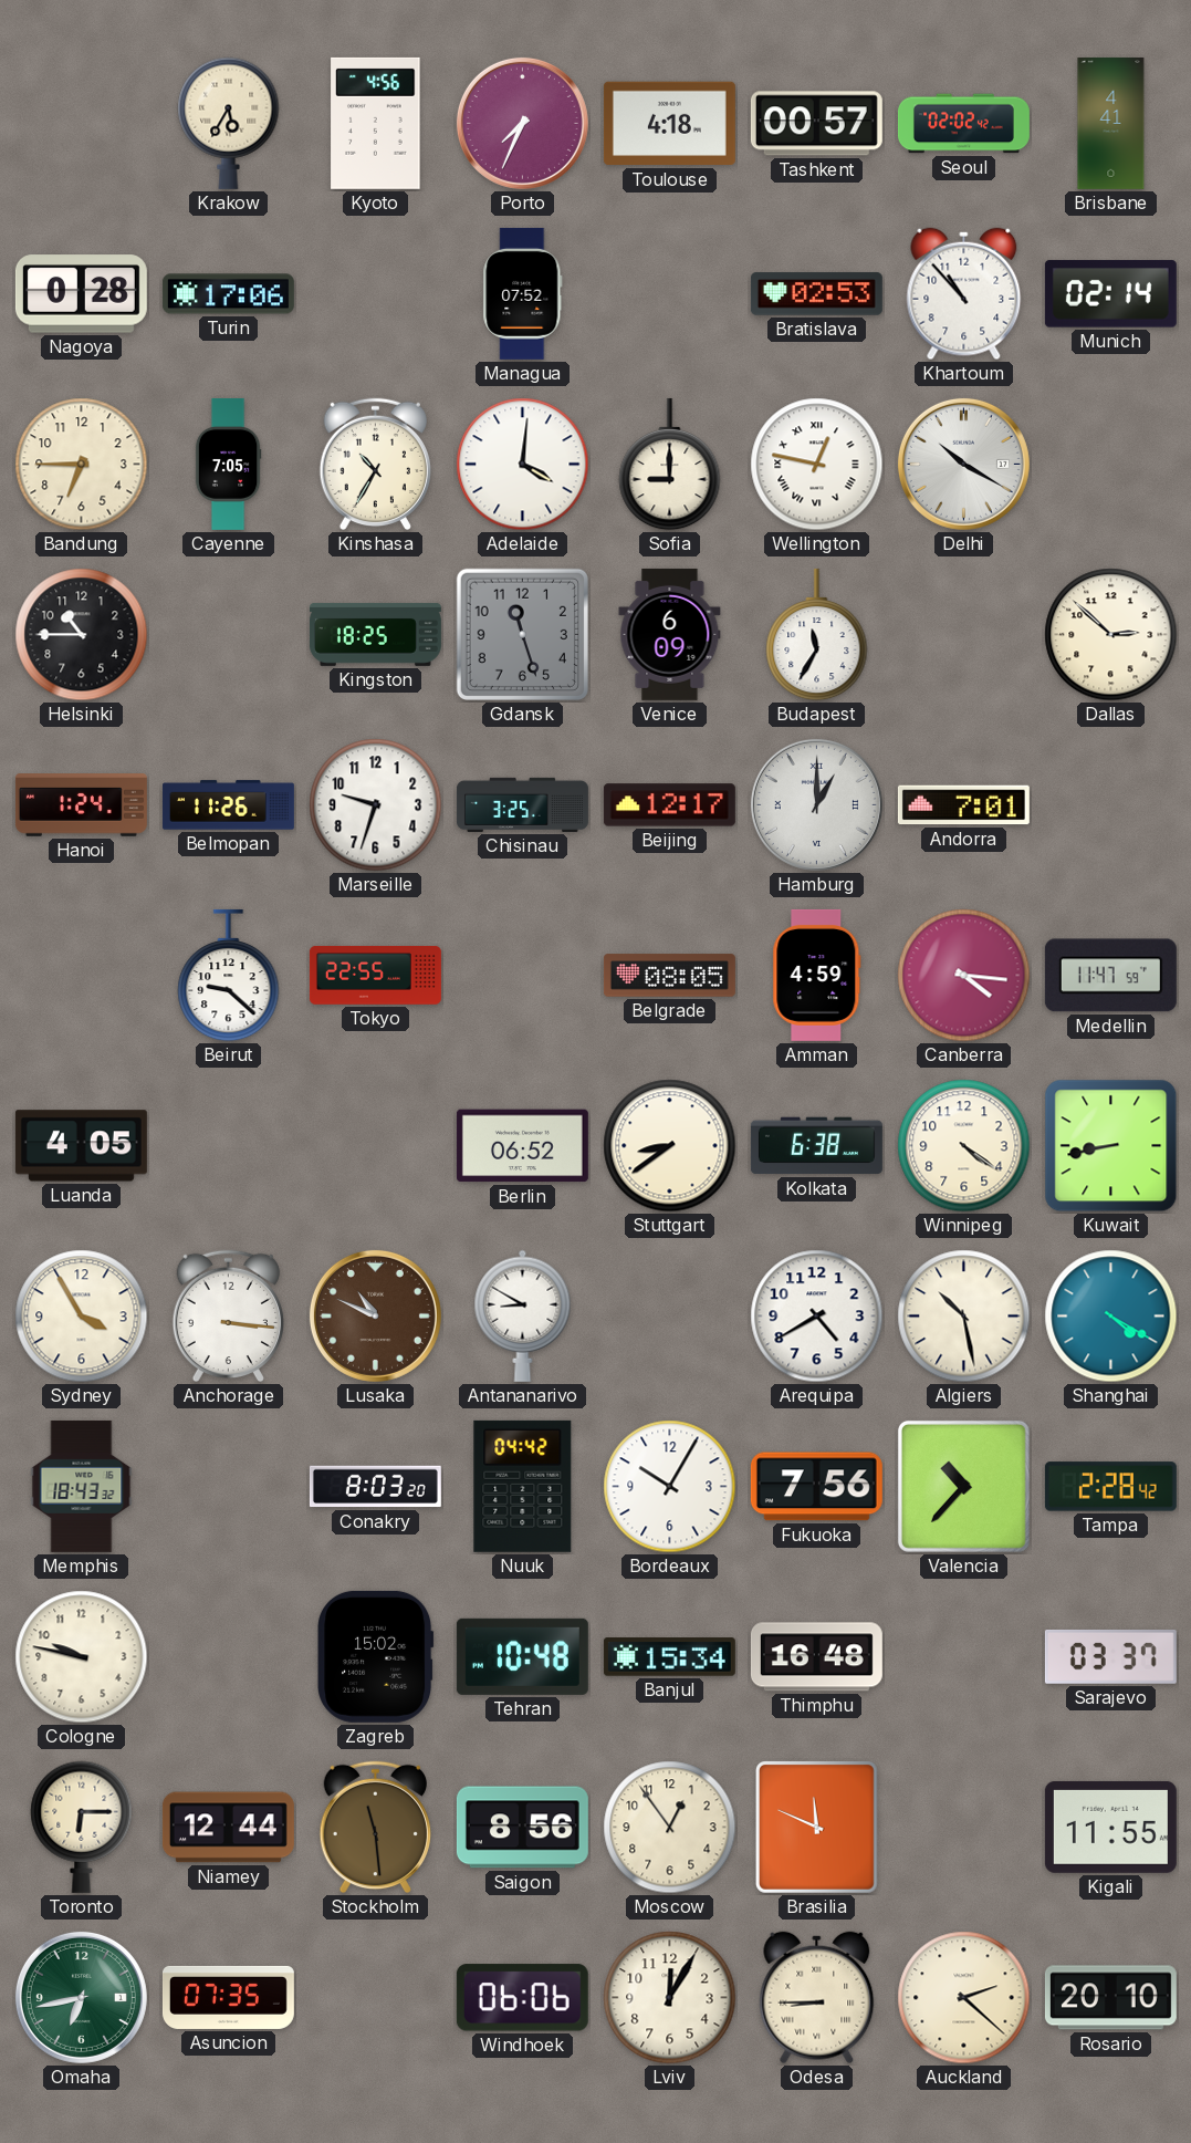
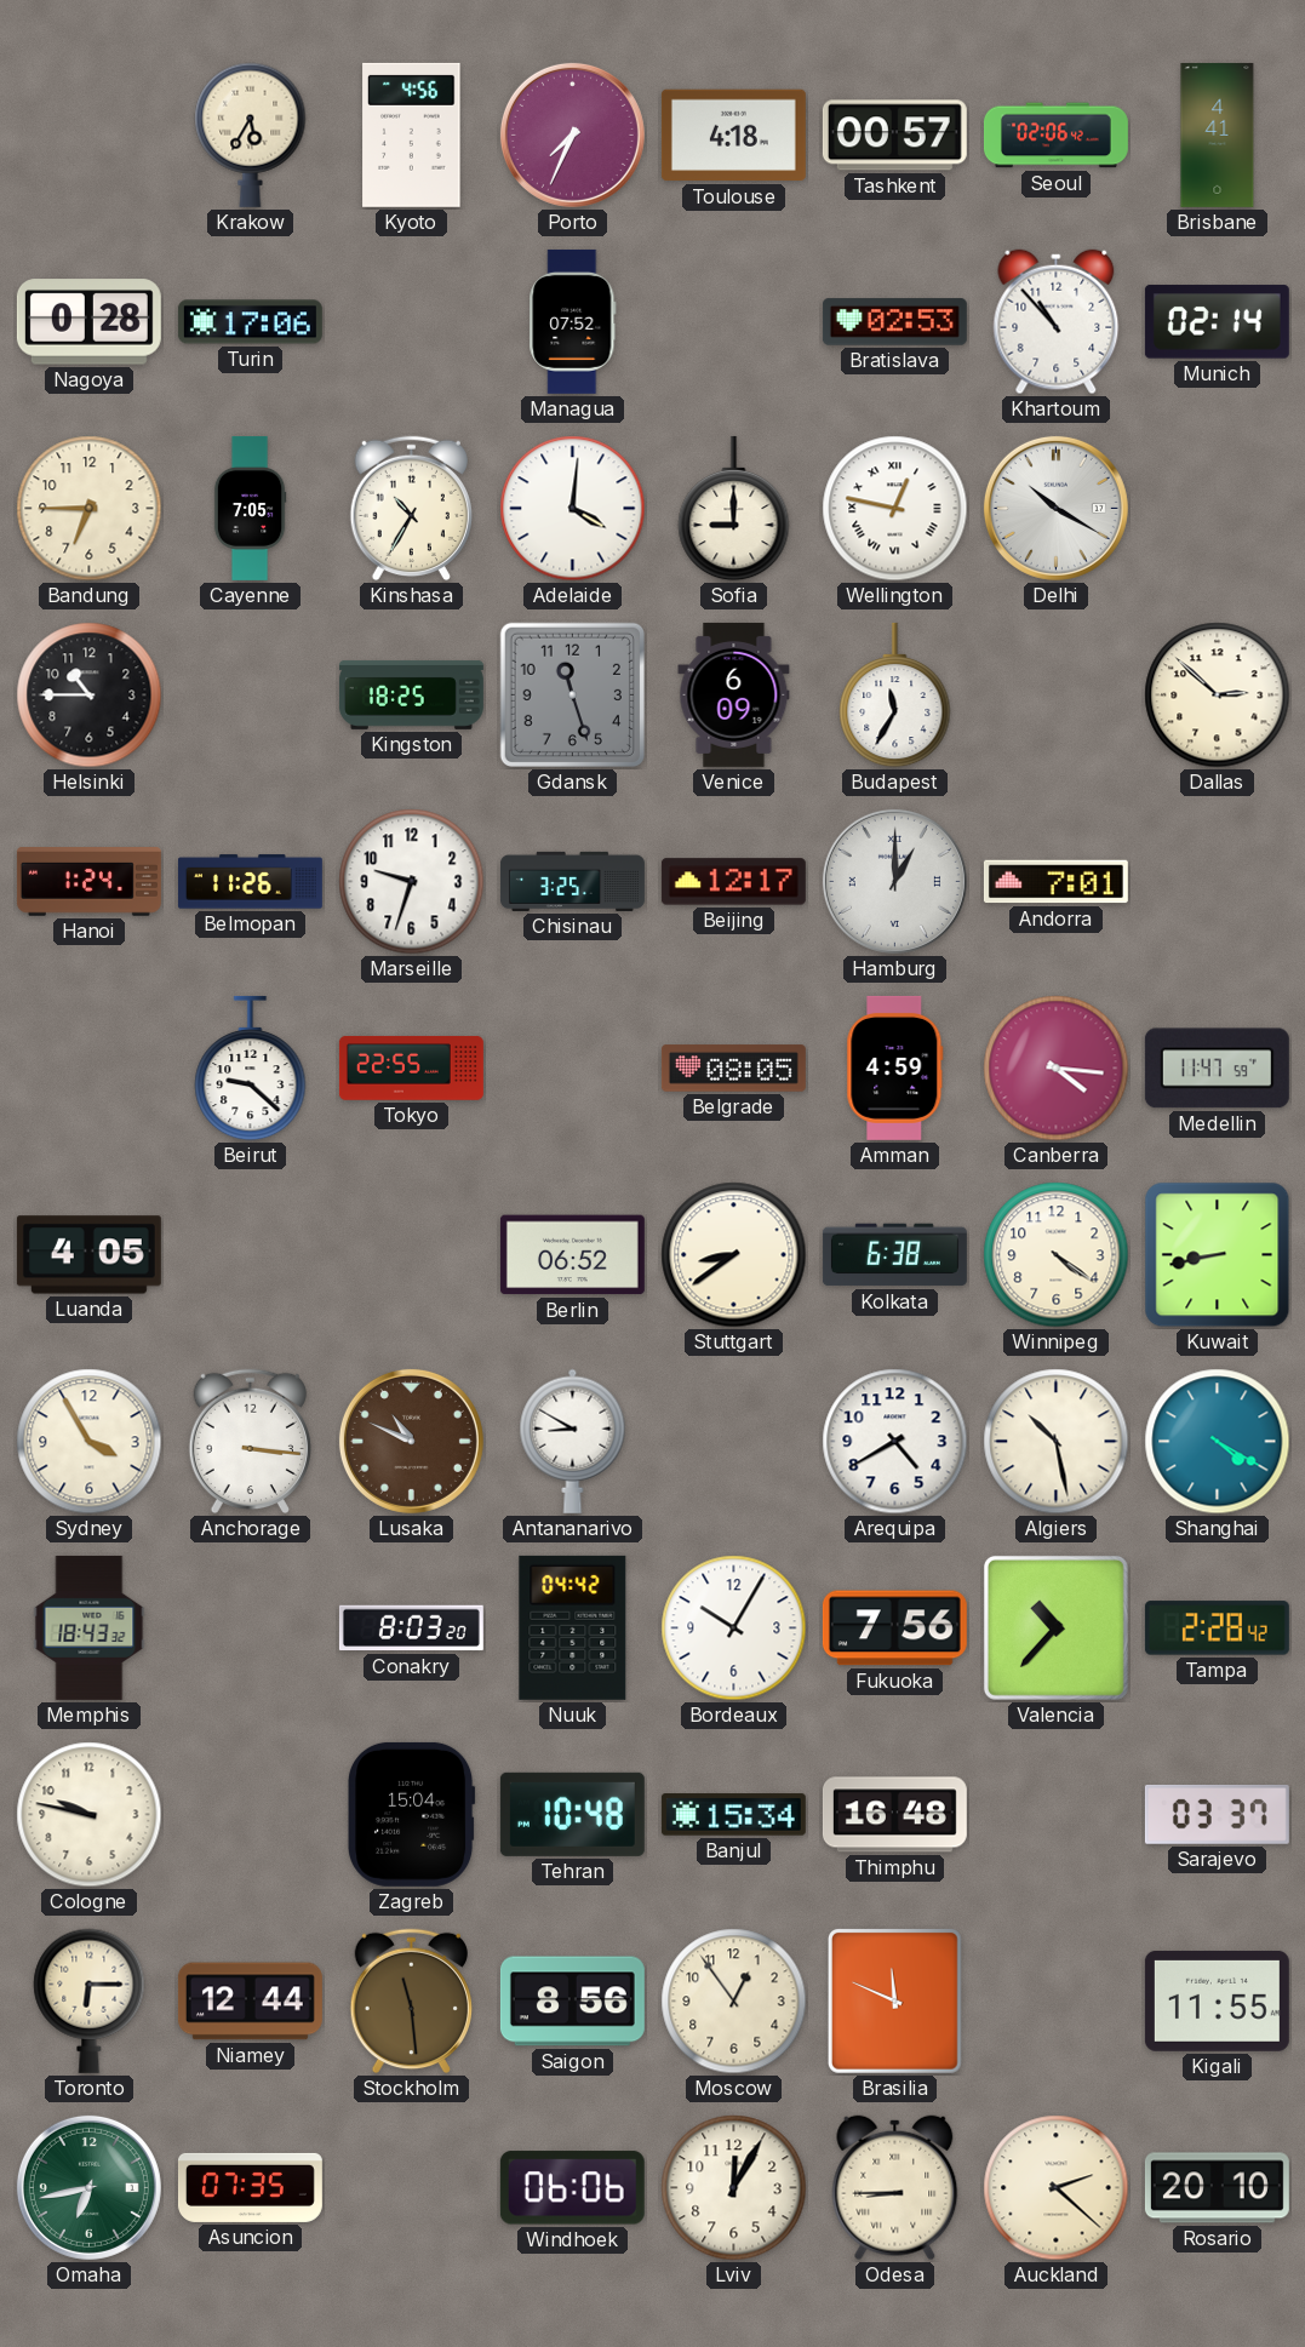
Seoul: 02:02 -> 02:06 (1055, 136)
Zagreb: 15:02 -> 15:04 (412, 1814)
